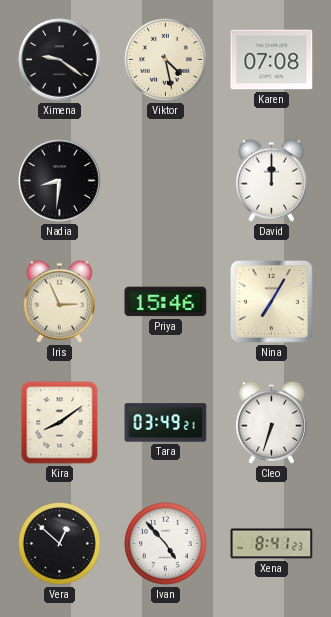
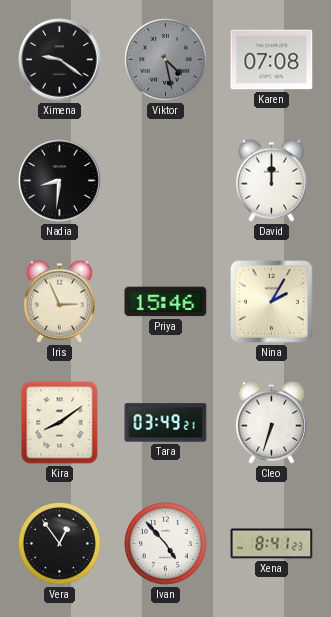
Viktor dial: cream -> grey (166, 60)
Nina: 7:05 -> 2:05 (272, 302)
Vera: 12:52 -> 12:54 (60, 544)
